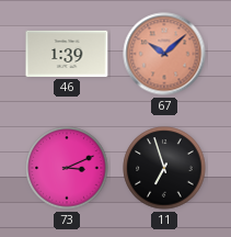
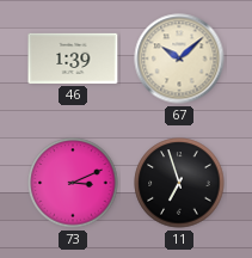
67 dial: salmon -> cream (179, 59)
